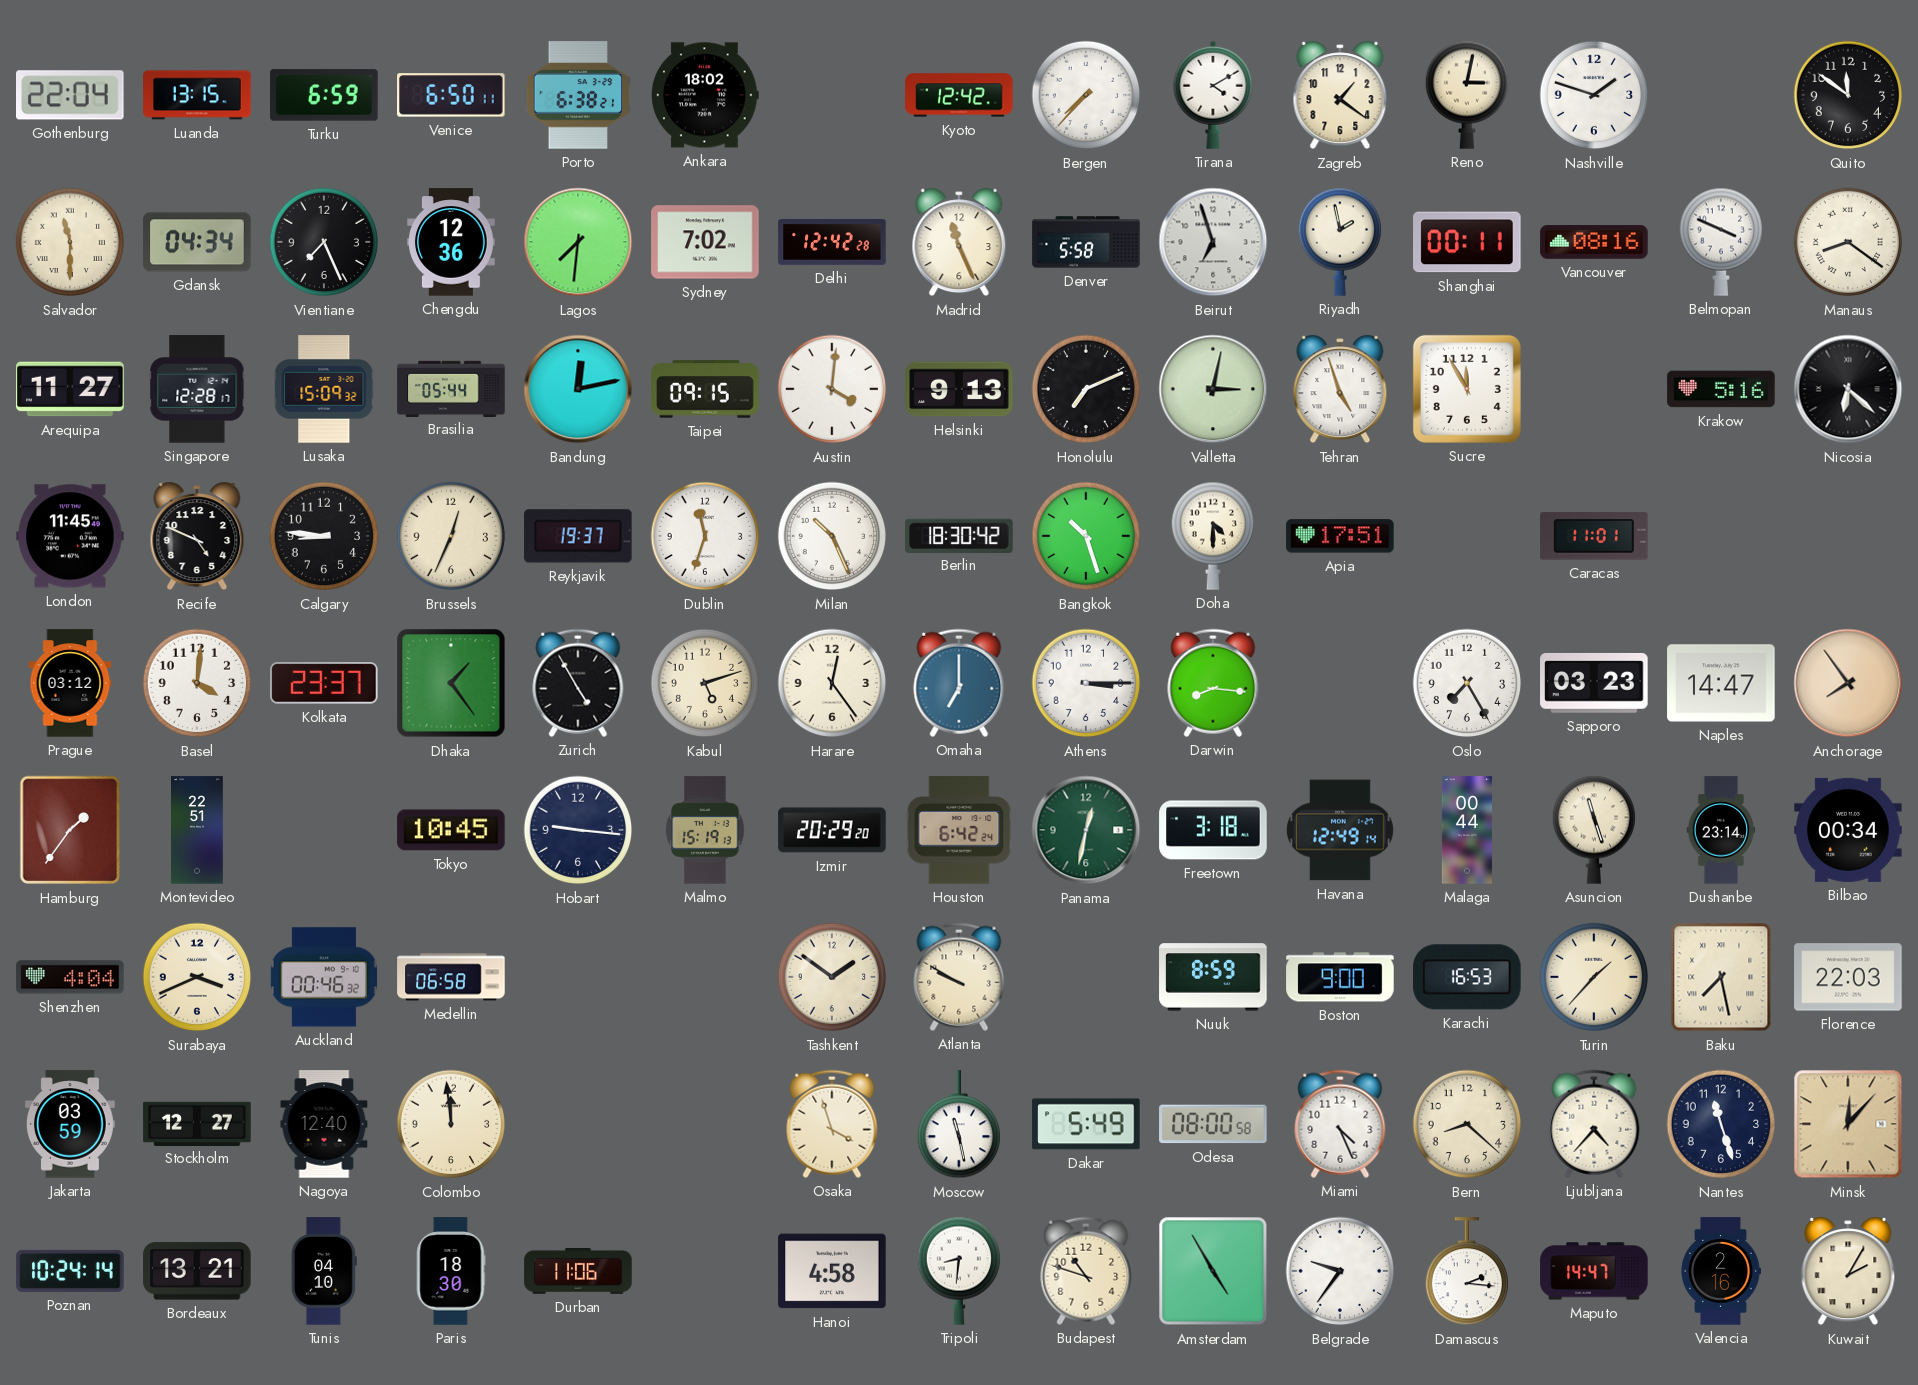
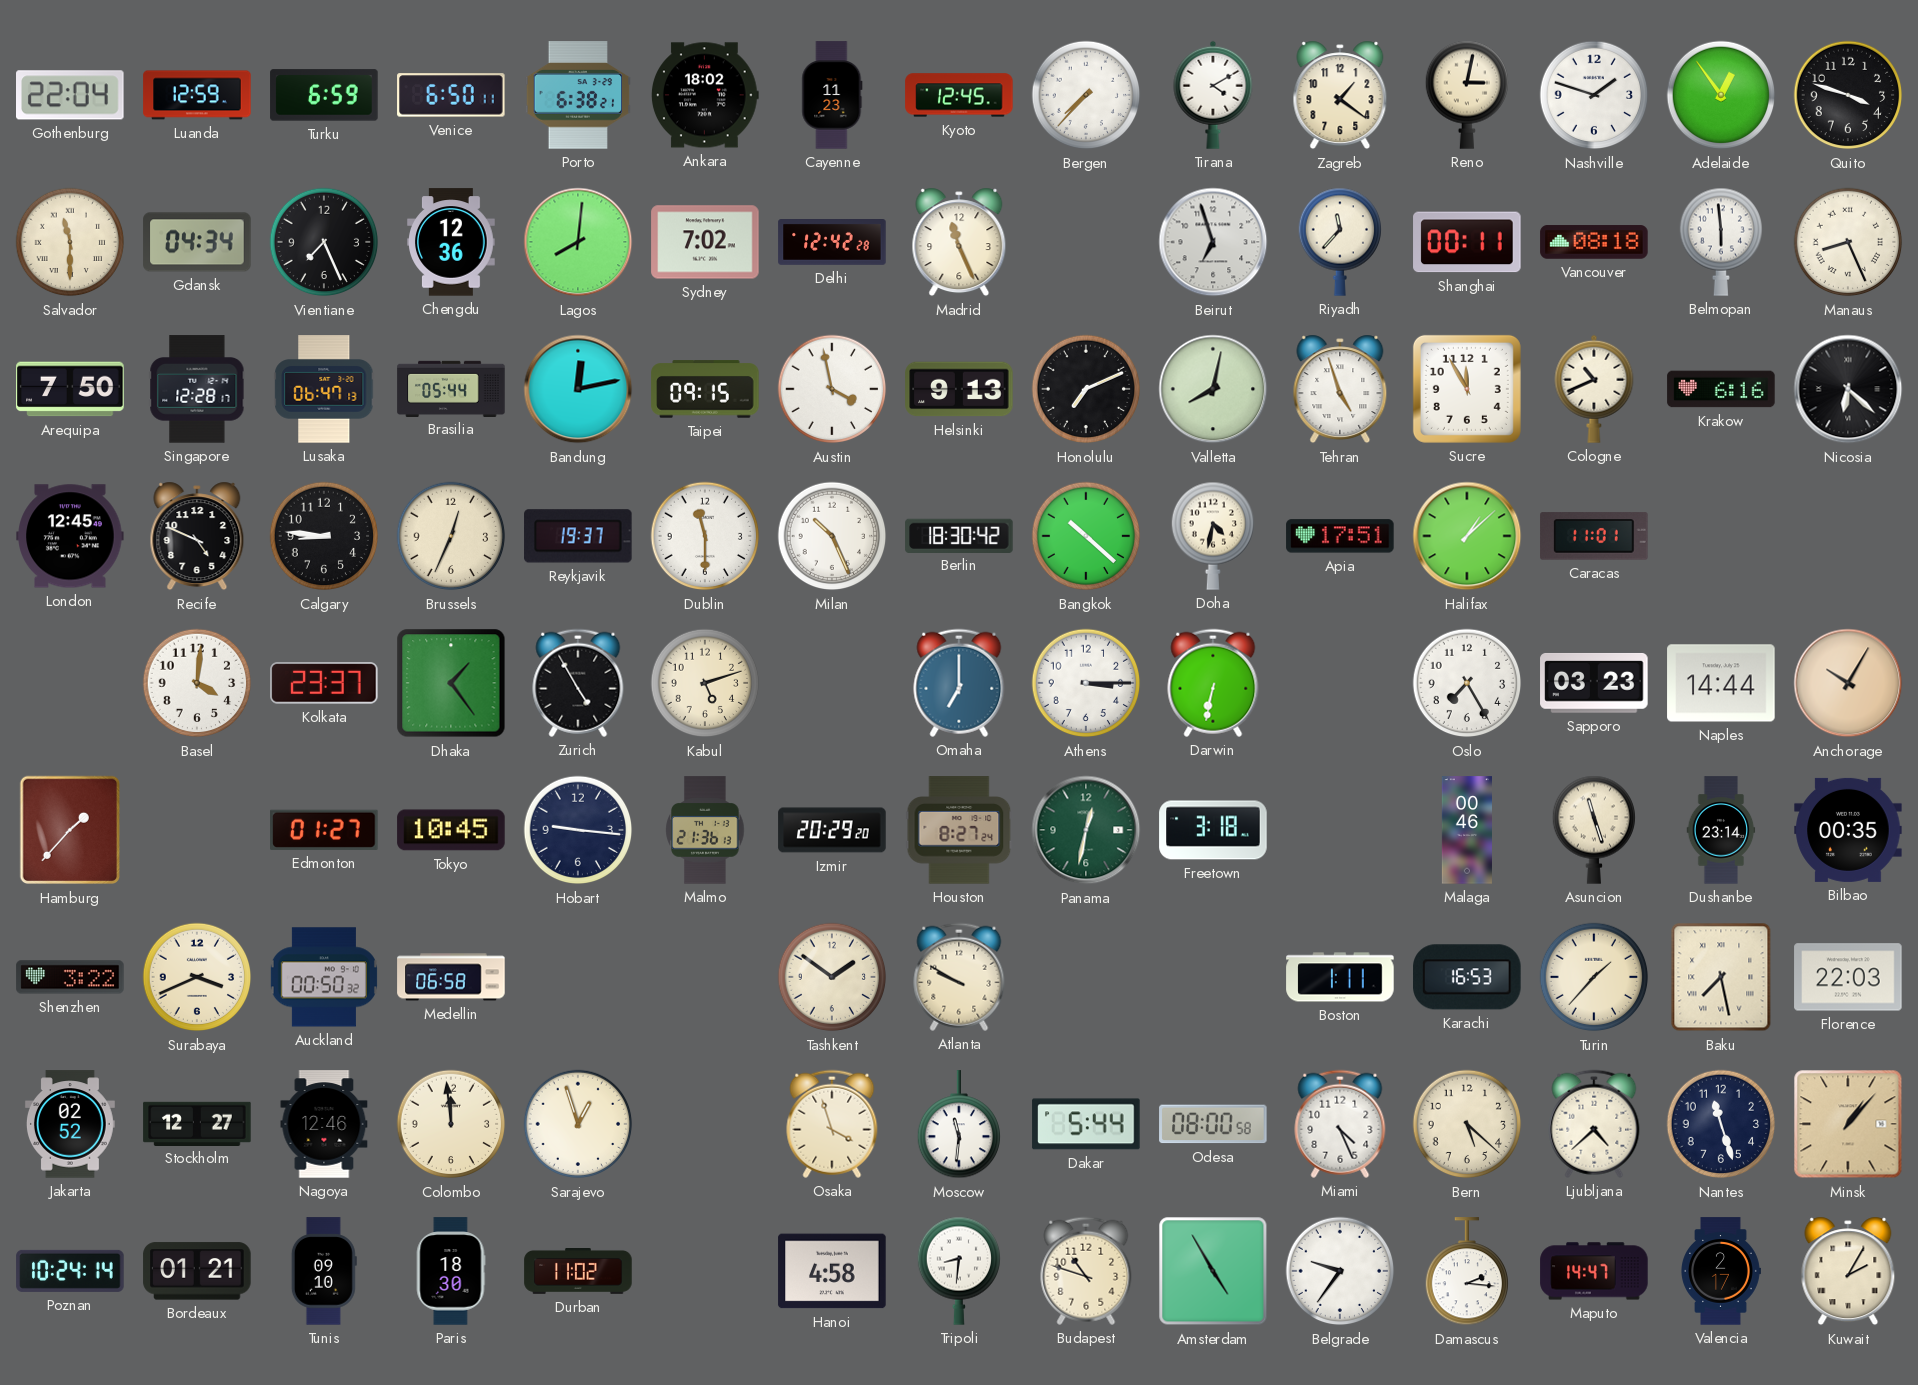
Luanda: 13:15 -> 12:59 (197, 95)
Cayenne: none -> 11:23 (832, 95)
Kyoto: 12:42 -> 12:45 (959, 95)
Adelaide: none -> 12:54 (1721, 95)
Quito: 11:51 -> 3:48 (1848, 95)
Lagos: 7:31 -> 8:01 (578, 242)
Denver: 5:58 -> none (1086, 242)
Riyadh: 1:58 -> 11:37 (1339, 242)
Vancouver: 08:16 -> 08:18 (1594, 242)
Belmopan: 3:49 -> 5:59 (1720, 242)
Manaus: 8:21 -> 8:26 (1848, 242)
Arequipa: 11:27 -> 7:50 (70, 389)
Lusaka: 15:09 -> 06:47 (324, 389)
Austin: 4:01 -> 3:58 (832, 389)
Valletta: 3:02 -> 8:02 (1213, 389)
Cologne: none -> 10:41 (1594, 389)
Krakow: 5:16 -> 6:16 (1721, 389)
London: 11:45 -> 12:45 (70, 536)
Dublin: 11:33 -> 11:30 (705, 536)
Bangkok: 10:27 -> 10:22 (1086, 536)
Doha: 4:30 -> 4:32 (1212, 536)
Halifax: none -> 1:08 (1467, 536)
Prague: 03:12 -> none (70, 683)
Harare: 12:24 -> none (832, 683)
Darwin: 8:16 -> 6:32 (1213, 683)
Naples: 14:47 -> 14:44 (1721, 683)
Anchorage: 7:54 -> 10:05 (1848, 683)
Hamburg: 1:36 -> 1:37 (69, 830)
Montevideo: 22:51 -> none (198, 830)
Edmonton: none -> 01:27 (324, 830)
Malmo: 15:19 -> 21:36 (705, 830)
Houston: 6:42 -> 8:27 (959, 830)
Havana: 12:49 -> none (1340, 830)
Malaga: 00:44 -> 00:46 (1467, 830)
Bilbao: 00:34 -> 00:35 (1848, 830)
Shenzhen: 4:04 -> 3:22 (70, 977)
Auckland: 00:46 -> 00:50 (324, 977)
Nuuk: 8:59 -> none (1213, 977)
Boston: 9:00 -> 1:11 (1340, 977)
Jakarta: 03:59 -> 02:52 (70, 1124)
Nagoya: 12:40 -> 12:46 (324, 1124)
Sarajevo: none -> 12:57 (578, 1124)
Moscow: 11:28 -> 11:31 (958, 1125)
Dakar: 5:49 -> 5:44 (1086, 1124)
Bern: 8:22 -> 5:22 (1467, 1124)
Ljubljana: 4:37 -> 4:38 (1594, 1124)
Minsk: 12:07 -> 1:07 (1848, 1124)
Bordeaux: 13:21 -> 01:21 (197, 1271)
Tunis: 04:10 -> 09:10 (324, 1271)
Durban: 11:06 -> 11:02 (578, 1272)
Valencia: 2:16 -> 2:17 (1721, 1271)
